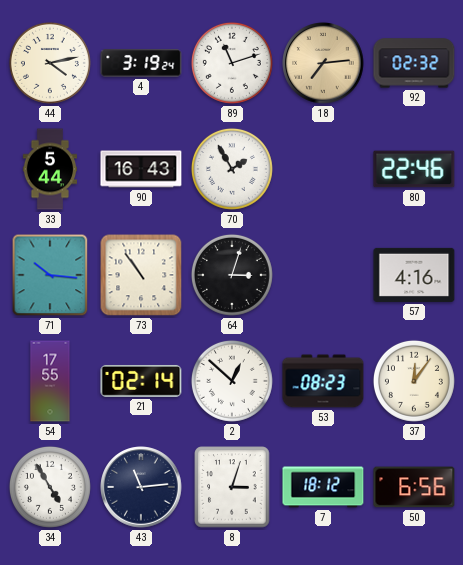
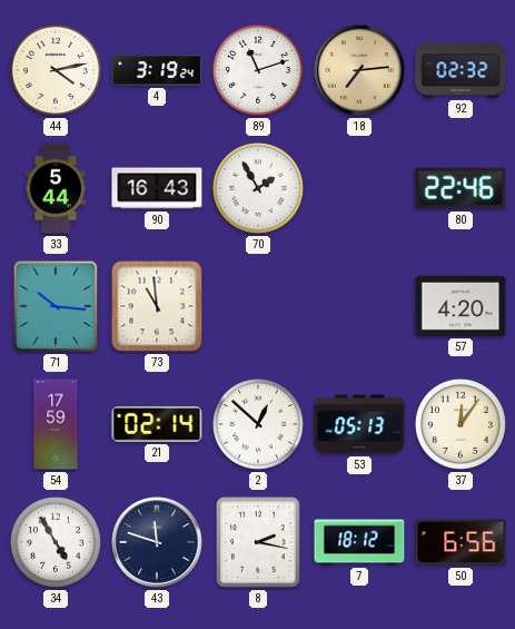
73: 10:54 -> 10:59 (157, 306)
64: 3:03 -> none (232, 275)
57: 4:16 -> 4:20 (460, 306)
54: 17:55 -> 17:59 (56, 424)
53: 08:23 -> 05:13 (359, 424)
43: 11:14 -> 11:48 (157, 542)
8: 3:03 -> 2:17 (258, 542)
